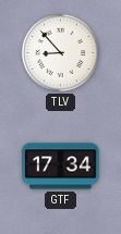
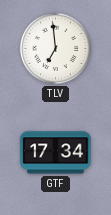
TLV: 8:53 -> 6:59 (55, 48)
